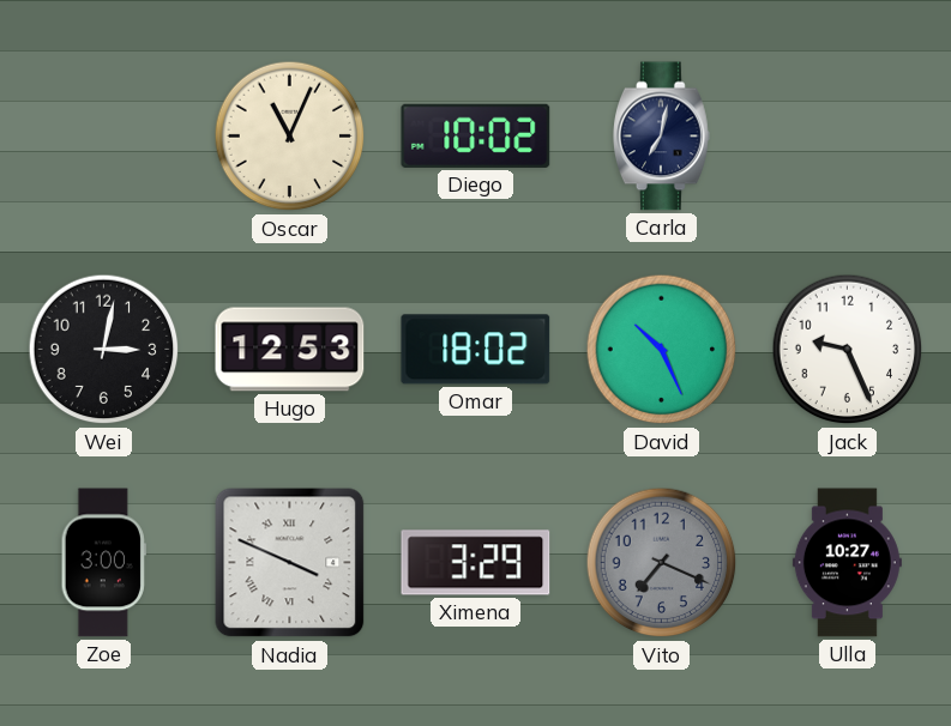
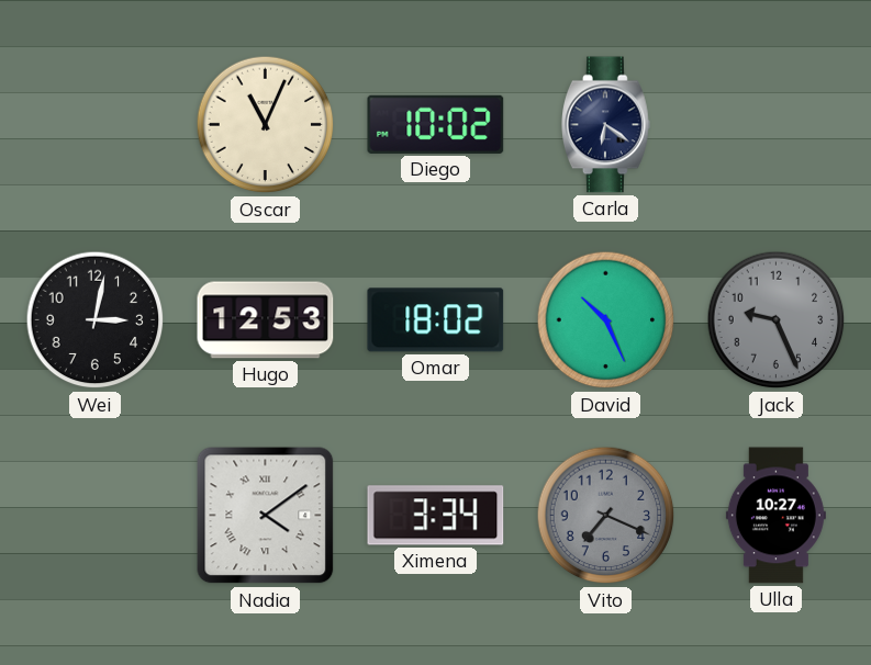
Carla: 7:02 -> 6:21 (606, 125)
Jack dial: white -> grey (777, 320)
Zoe: 3:00 -> none (103, 563)
Nadia: 3:49 -> 4:09 (266, 516)
Ximena: 3:29 -> 3:34 (436, 516)
